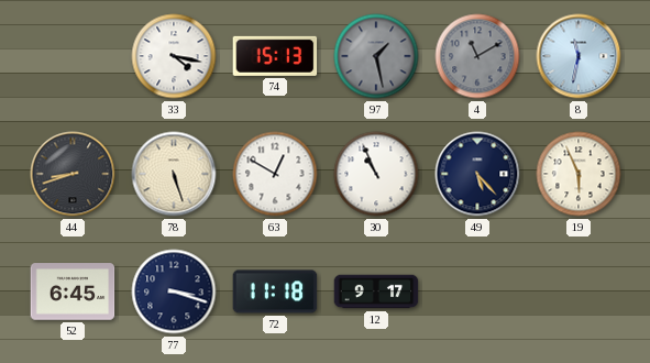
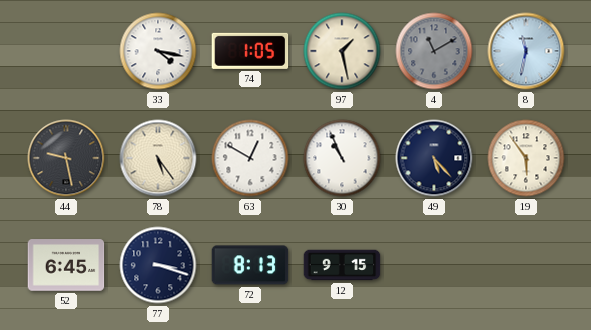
74: 15:13 -> 1:05 (250, 51)
97 dial: grey -> cream (342, 51)
44: 8:42 -> 9:28 (66, 158)
78: 5:27 -> 5:24 (158, 158)
19: 5:56 -> 5:54 (526, 158)
72: 11:18 -> 8:13 (250, 265)
12: 9:17 -> 9:15 (342, 265)
